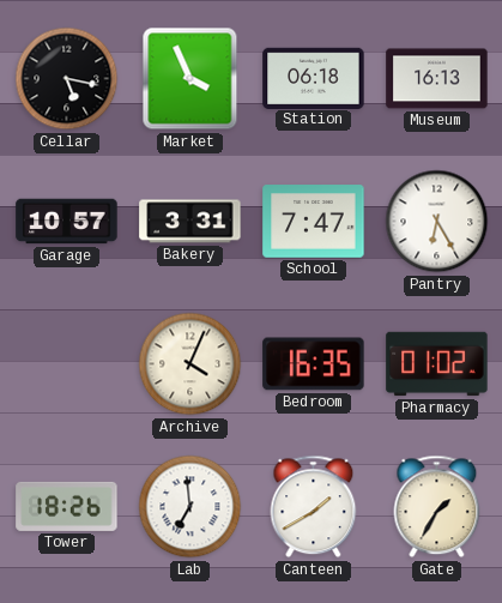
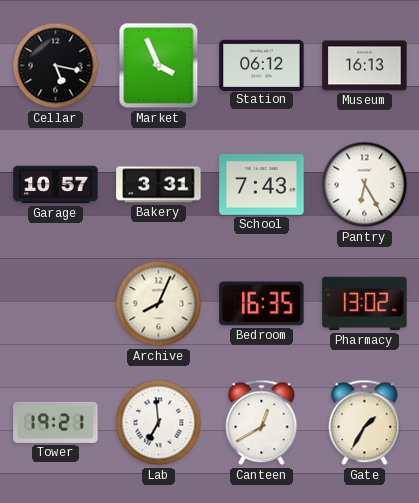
Station: 06:18 -> 06:12 (262, 65)
School: 7:47 -> 7:43 (262, 185)
Archive: 4:04 -> 8:04 (159, 304)
Pharmacy: 01:02 -> 13:02 (365, 304)
Tower: 18:26 -> 19:21 (56, 422)
Canteen: 1:40 -> 12:40 (262, 423)
